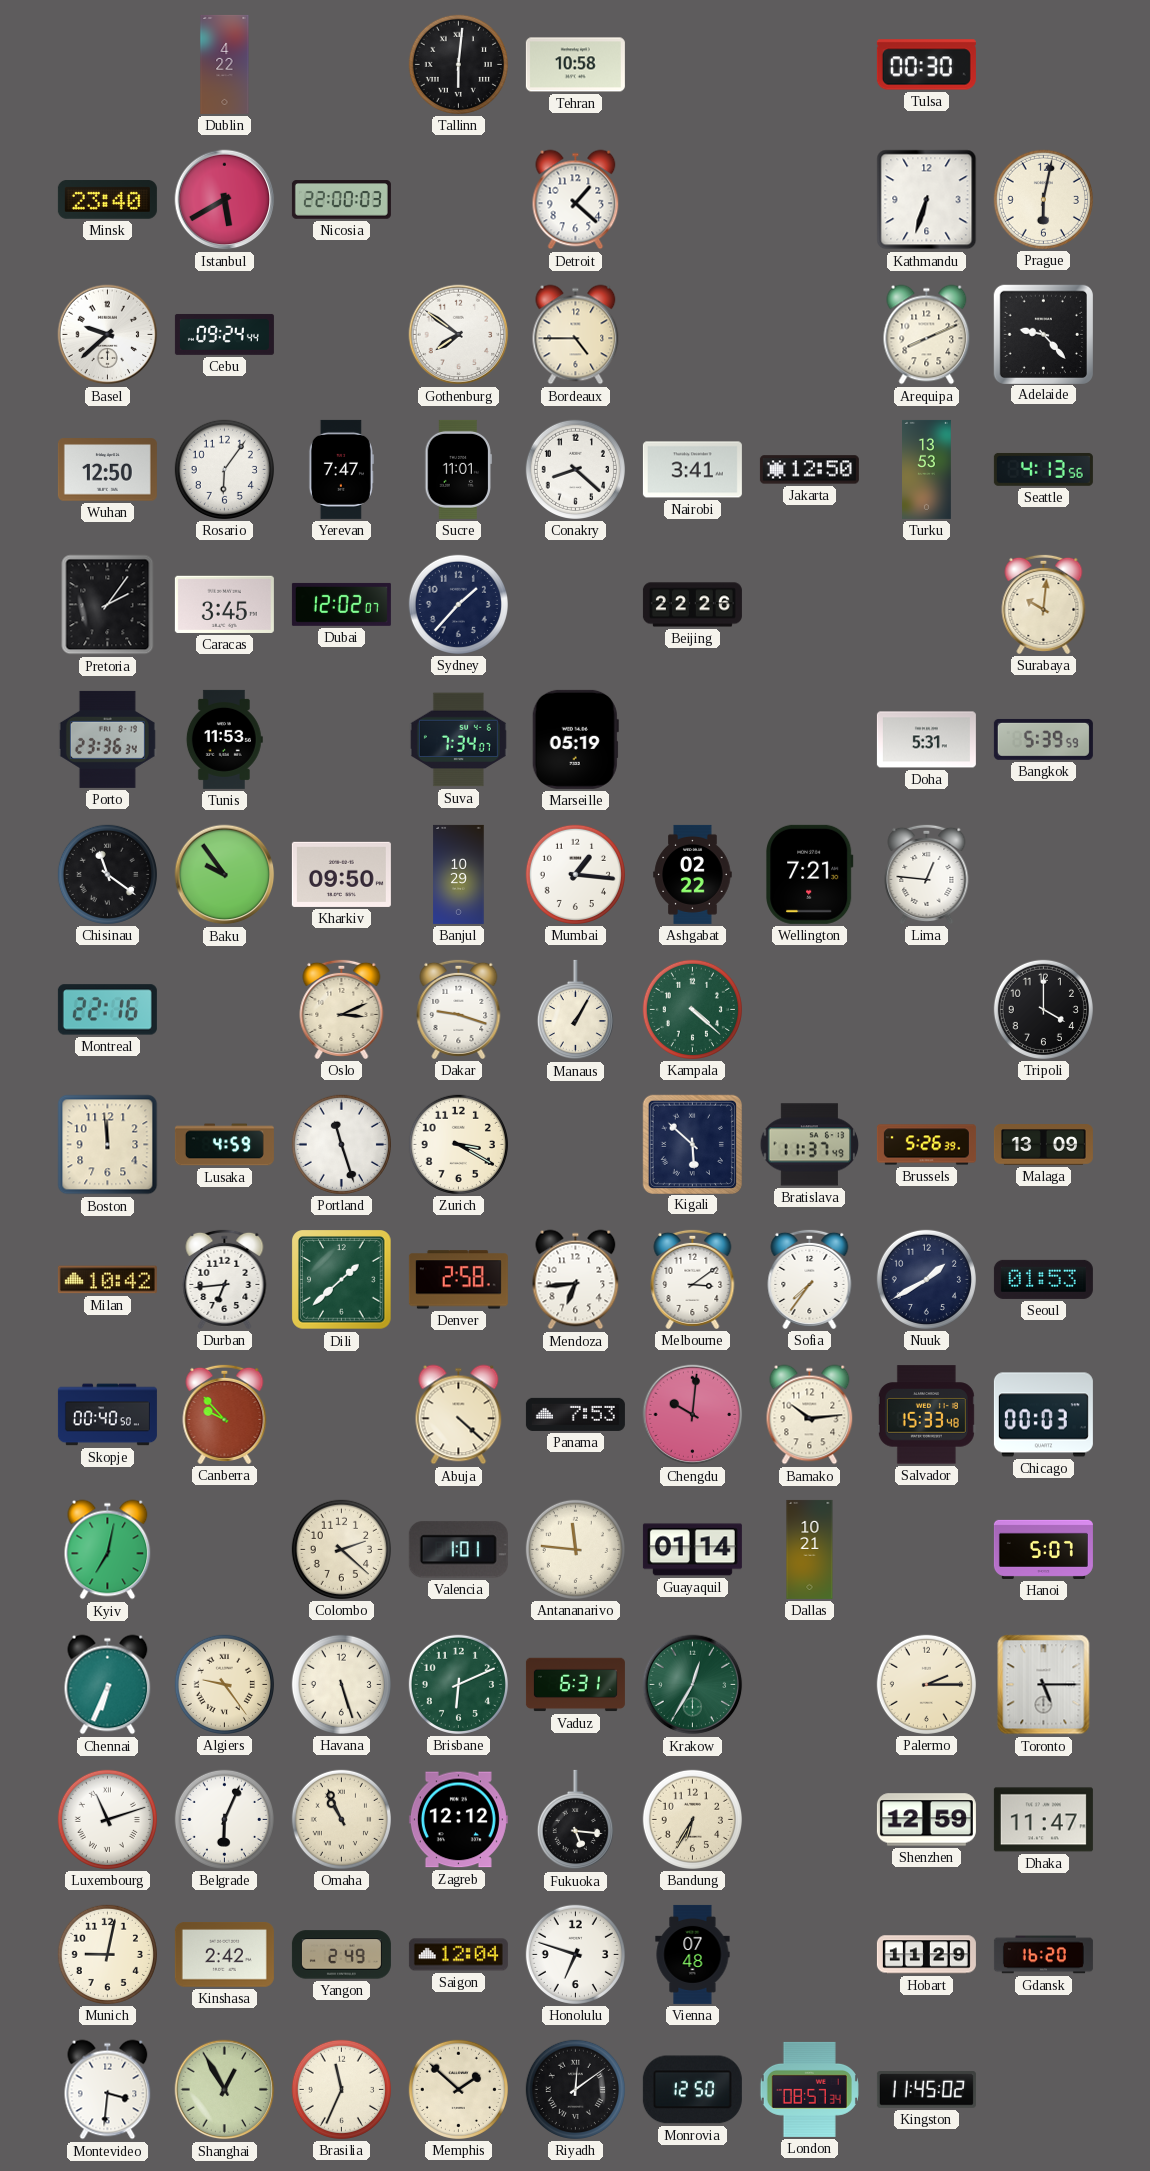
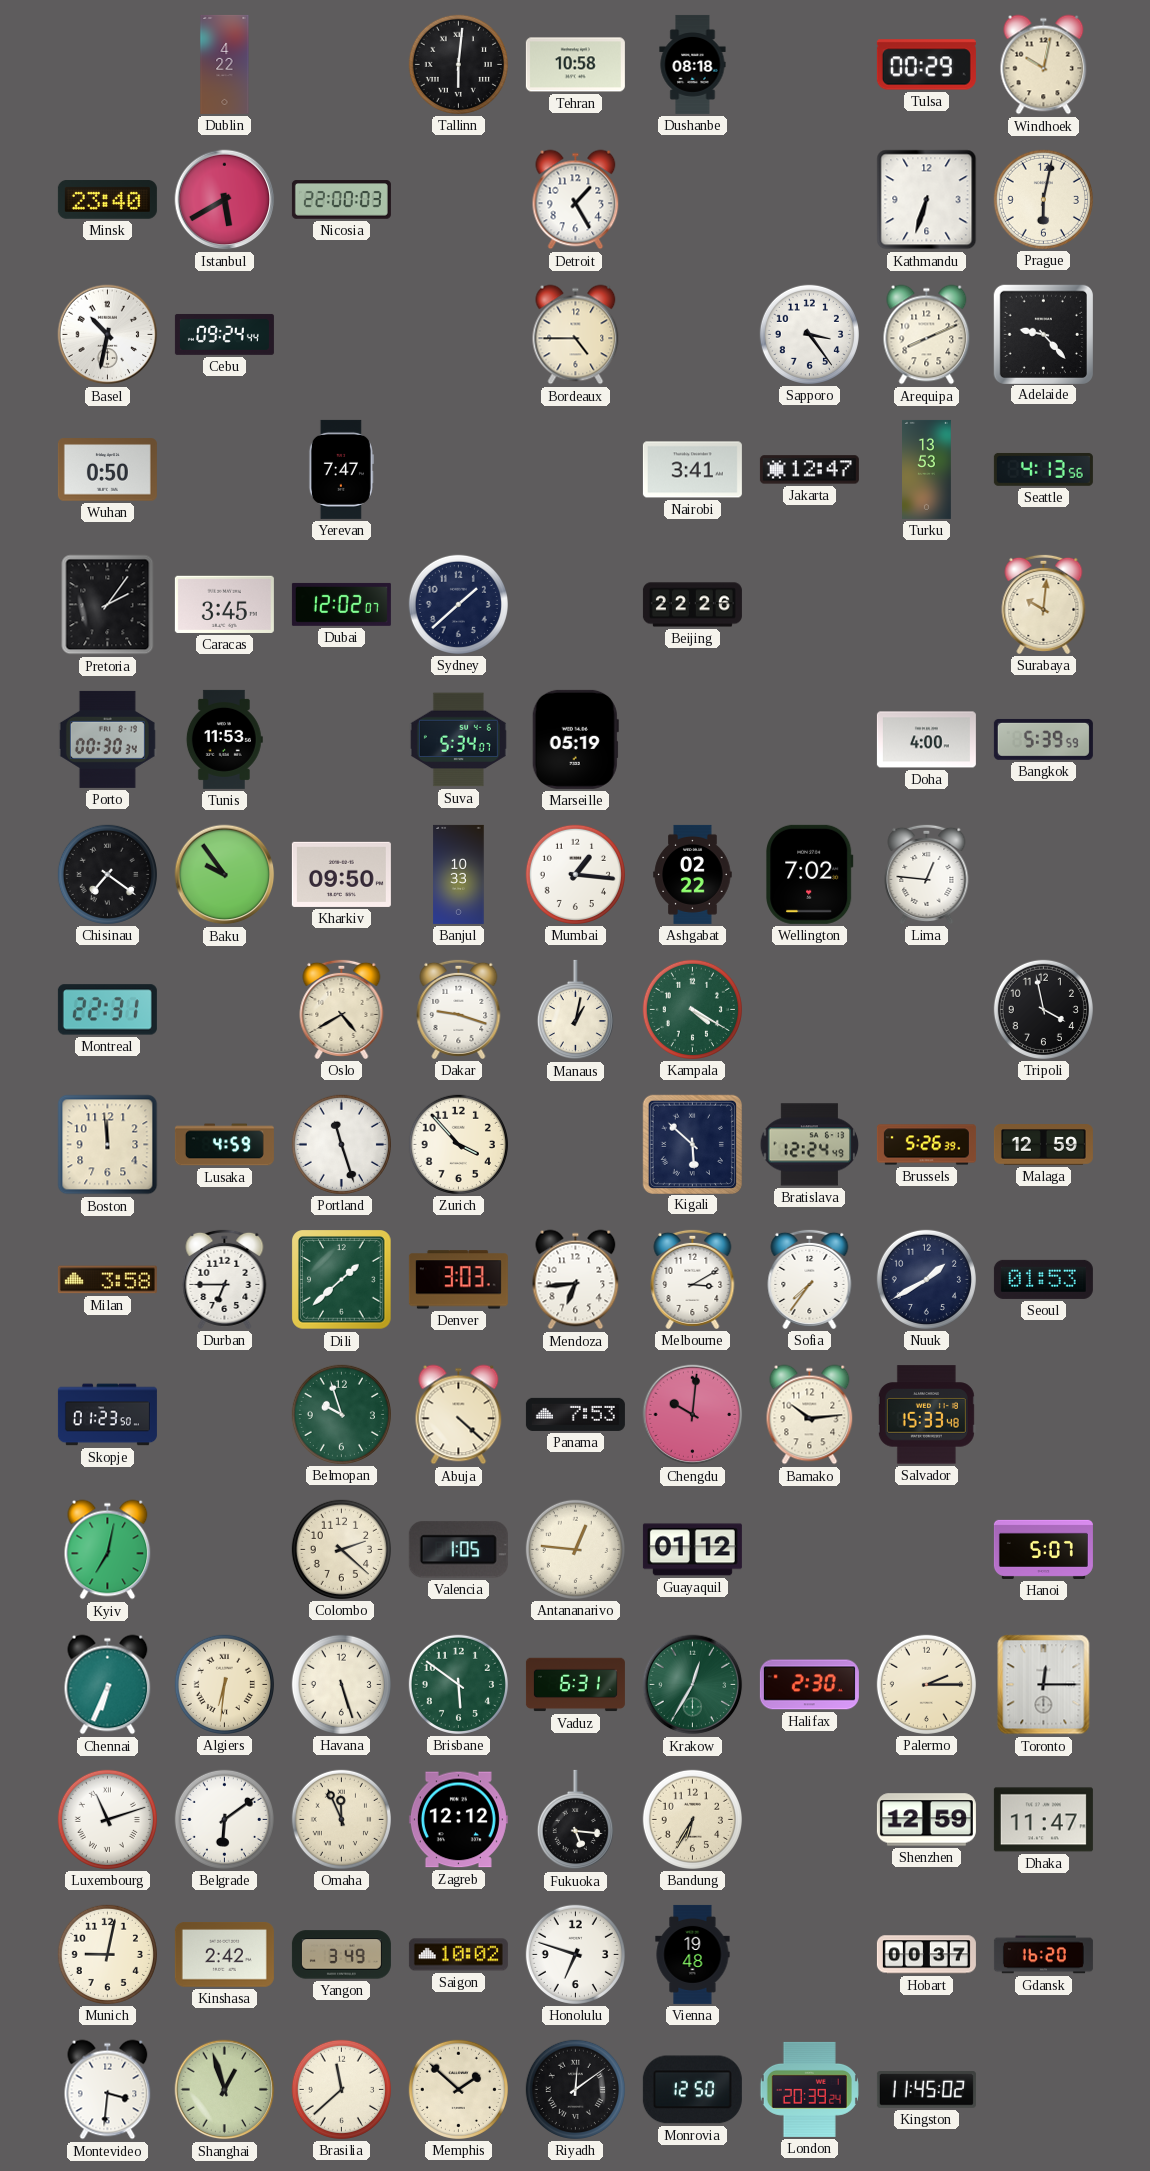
Dushanbe: none -> 08:18 (693, 64)
Tulsa: 00:30 -> 00:29 (926, 65)
Windhoek: none -> 10:02 (1044, 65)
Detroit: 1:22 -> 1:25 (576, 200)
Basel: 9:38 -> 10:32 (108, 335)
Gothenburg: 7:51 -> none (459, 335)
Sapporo: none -> 3:24 (809, 334)
Wuhan: 12:50 -> 0:50 (107, 470)
Rosario: 6:06 -> none (224, 469)
Sucre: 11:01 -> none (458, 469)
Conakry: 8:22 -> none (575, 469)
Jakarta: 12:50 -> 12:47 (809, 470)
Sydney: 1:37 -> 1:38 (458, 604)
Porto: 23:36 -> 00:30 (107, 739)
Suva: 7:34 -> 5:34 (458, 740)
Doha: 5:31 -> 4:00 (926, 740)
Chisinau: 11:21 -> 7:21 (107, 874)
Banjul: 10:29 -> 10:33 (459, 874)
Wellington: 7:21 -> 7:02 (810, 874)
Montreal: 22:16 -> 22:31 (107, 1010)
Oslo: 3:11 -> 4:40 (342, 1009)
Manaus: 1:05 -> 1:02 (575, 1010)
Kampala: 4:22 -> 4:20 (692, 1009)
Tripoli: 4:00 -> 3:58 (1043, 1009)
Zurich: 3:20 -> 3:53 (458, 1144)
Bratislava: 11:37 -> 12:24 (810, 1145)
Malaga: 13:09 -> 12:59 (1043, 1145)
Milan: 10:42 -> 3:58 (107, 1280)
Durban: 6:44 -> 6:45 (225, 1279)
Denver: 2:58 -> 3:03 (458, 1280)
Melbourne: 3:09 -> 3:10 (693, 1279)
Skopje: 00:40 -> 01:23 (107, 1415)
Canberra: 9:53 -> none (225, 1414)
Belmopan: none -> 9:57 (341, 1414)
Chicago: 00:03 -> none (1043, 1415)
Valencia: 1:01 -> 1:05 (458, 1550)
Antananarivo: 11:46 -> 12:46 (575, 1549)
Guayaquil: 01:14 -> 01:12 (692, 1550)
Dallas: 10:21 -> none (810, 1549)
Algiers: 9:24 -> 6:31 (224, 1684)
Brisbane: 6:11 -> 5:51 (458, 1684)
Halifax: none -> 2:30 (809, 1685)
Toronto: 5:15 -> 12:15 (1044, 1685)
Belgrade: 6:04 -> 6:09 (224, 1819)
Omaha: 10:56 -> 11:56 (341, 1819)
Yangon: 2:49 -> 3:49 (341, 1955)
Saigon: 12:04 -> 10:02 (458, 1955)
Vienna: 07:48 -> 19:48 (693, 1954)
Hobart: 11:29 -> 00:37 (926, 1955)
Shanghai: 12:55 -> 12:57 (225, 2090)
Brasilia: 11:34 -> 11:38 (341, 2089)
London: 08:57 -> 20:39 (809, 2089)
